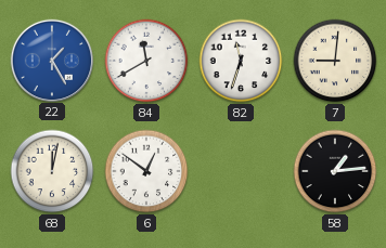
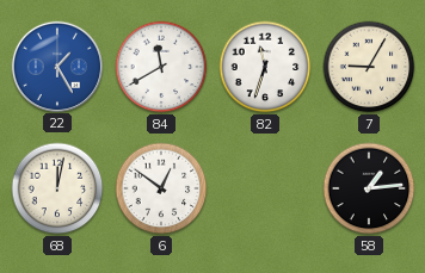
7: 9:01 -> 9:05 (369, 67)
